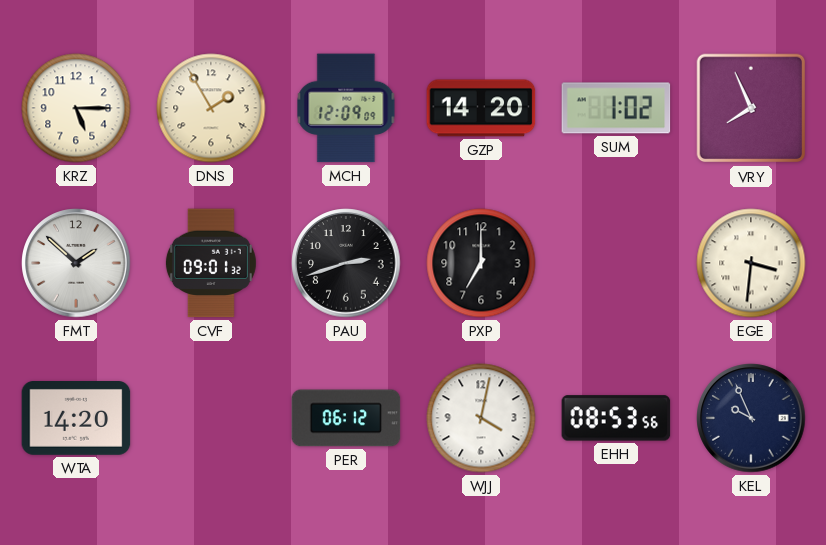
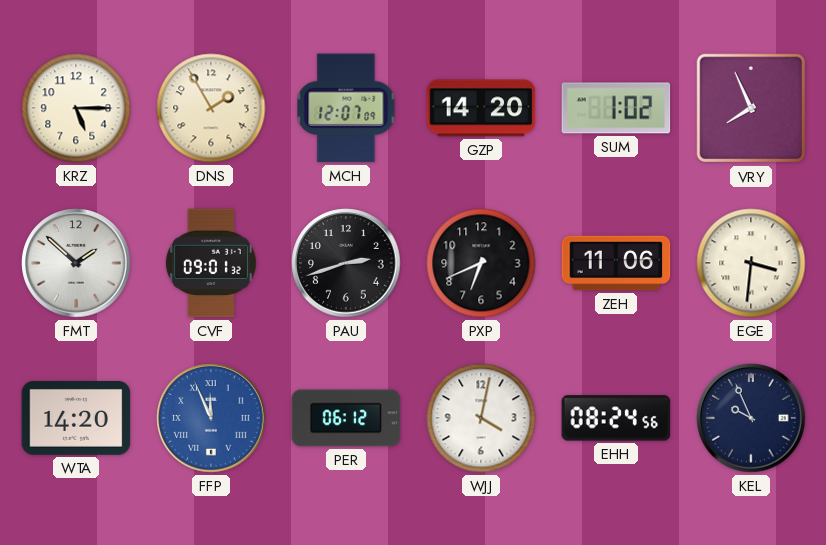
MCH: 12:09 -> 12:07 (346, 108)
PXP: 7:00 -> 6:41 (481, 263)
ZEH: none -> 11:06 (616, 263)
FFP: none -> 11:56 (211, 418)
EHH: 08:53 -> 08:24 (616, 418)
